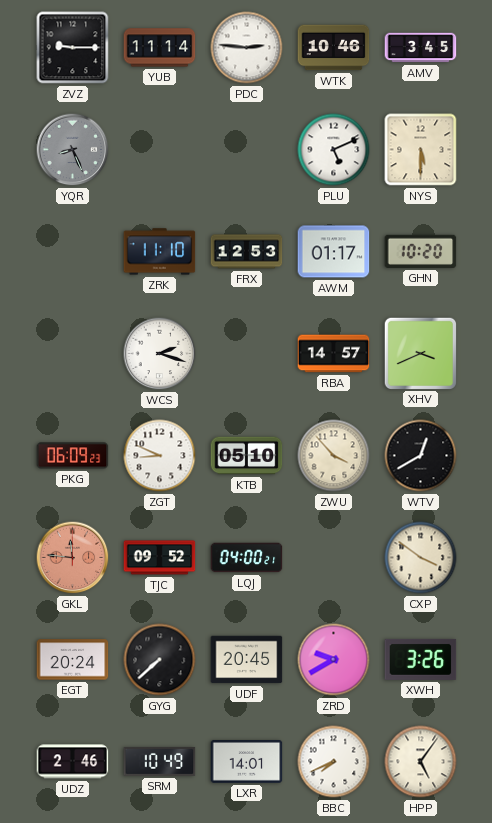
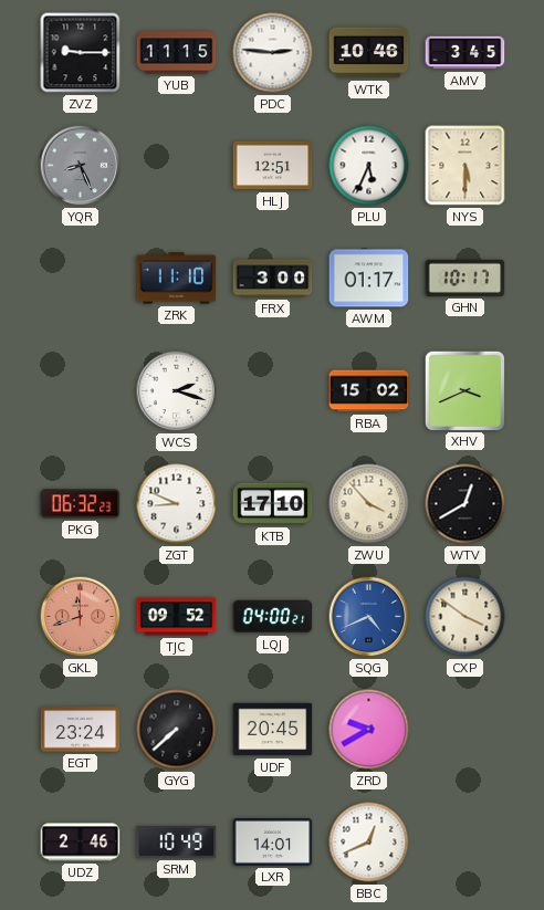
YUB: 11:14 -> 11:15 (177, 53)
HLJ: none -> 12:51 (273, 166)
PLU: 5:11 -> 5:34 (369, 166)
FRX: 12:53 -> 3:00 (273, 279)
GHN: 10:20 -> 10:17 (465, 278)
RBA: 14:57 -> 15:02 (369, 391)
PKG: 06:09 -> 06:32 (81, 504)
KTB: 05:10 -> 17:10 (273, 504)
GKL: 11:46 -> 11:42 (81, 617)
SQG: none -> 4:41 (369, 617)
EGT: 20:24 -> 23:24 (81, 730)
XWH: 3:26 -> none (421, 659)
BBC: 7:41 -> 12:41 (369, 843)
HPP: 5:06 -> none (421, 762)
